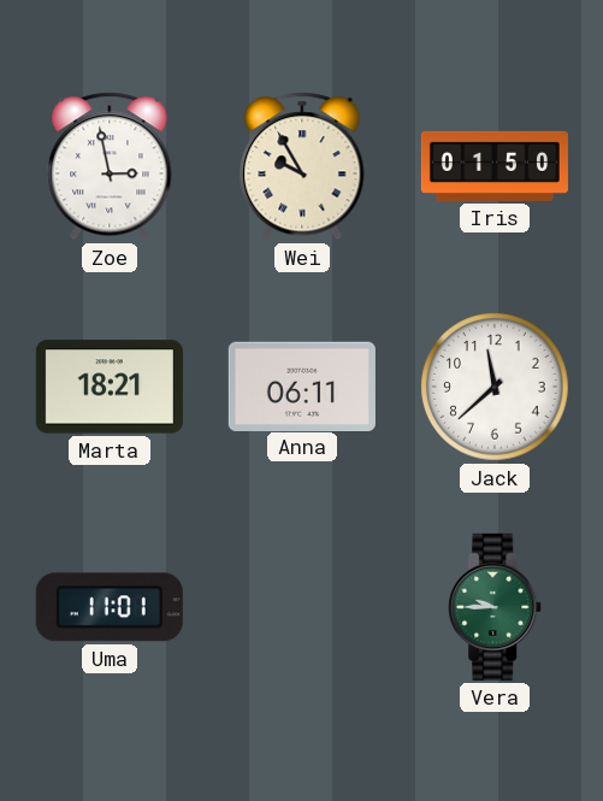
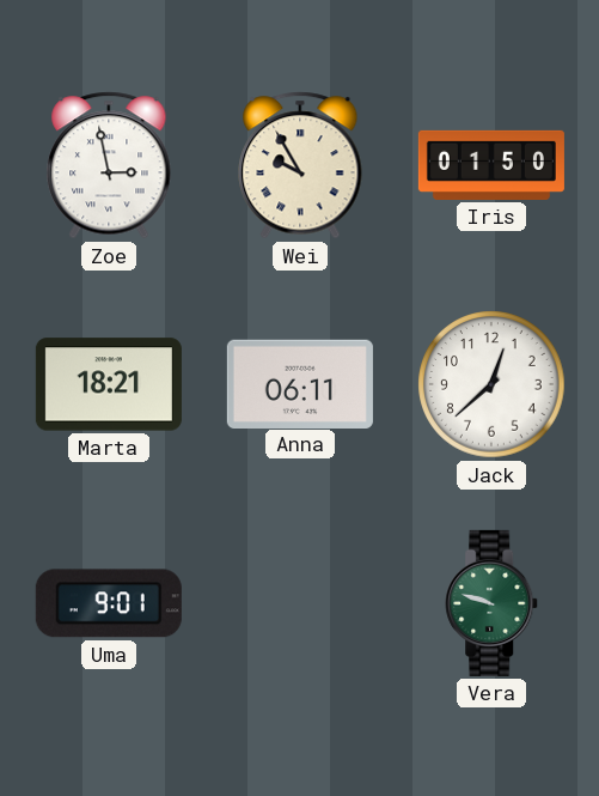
Jack: 11:38 -> 12:38 (491, 384)
Uma: 11:01 -> 9:01 (109, 603)
Vera: 9:45 -> 9:48 (493, 603)
